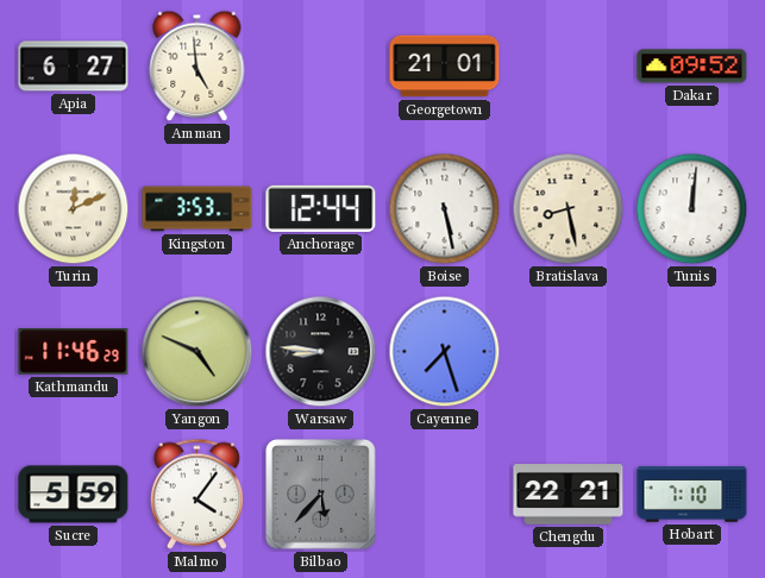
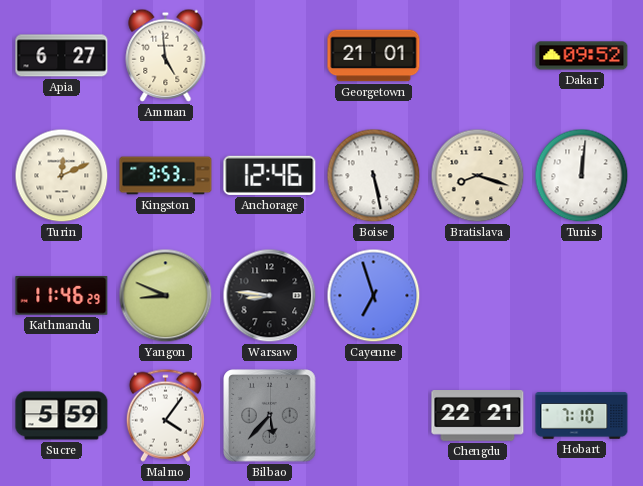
Anchorage: 12:44 -> 12:46 (270, 175)
Bratislava: 8:28 -> 8:18 (478, 176)
Yangon: 4:49 -> 8:49 (166, 296)
Cayenne: 7:27 -> 6:57 (374, 296)
